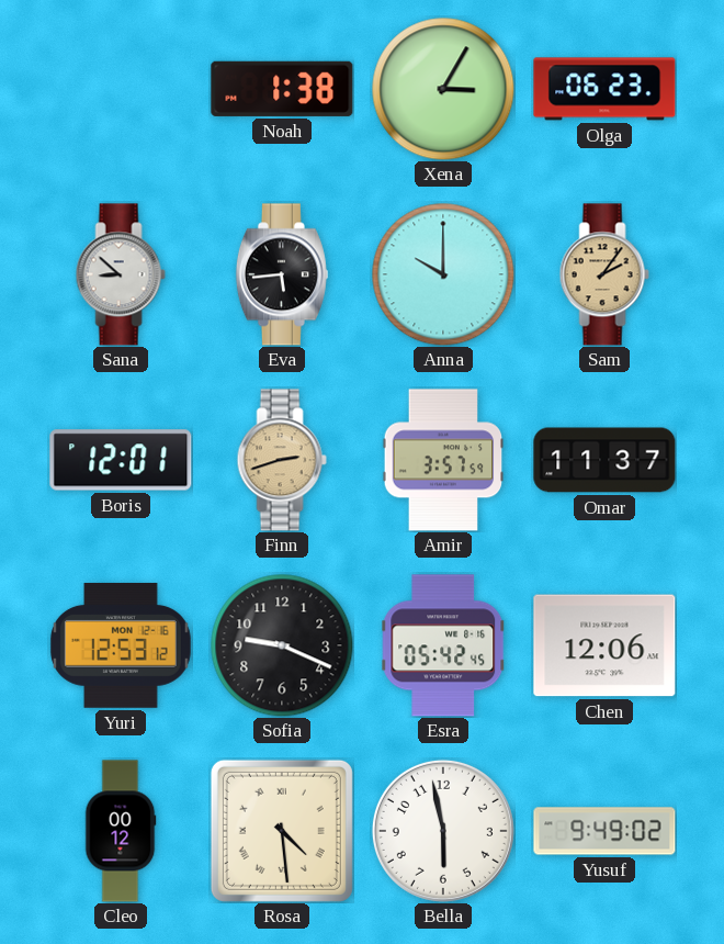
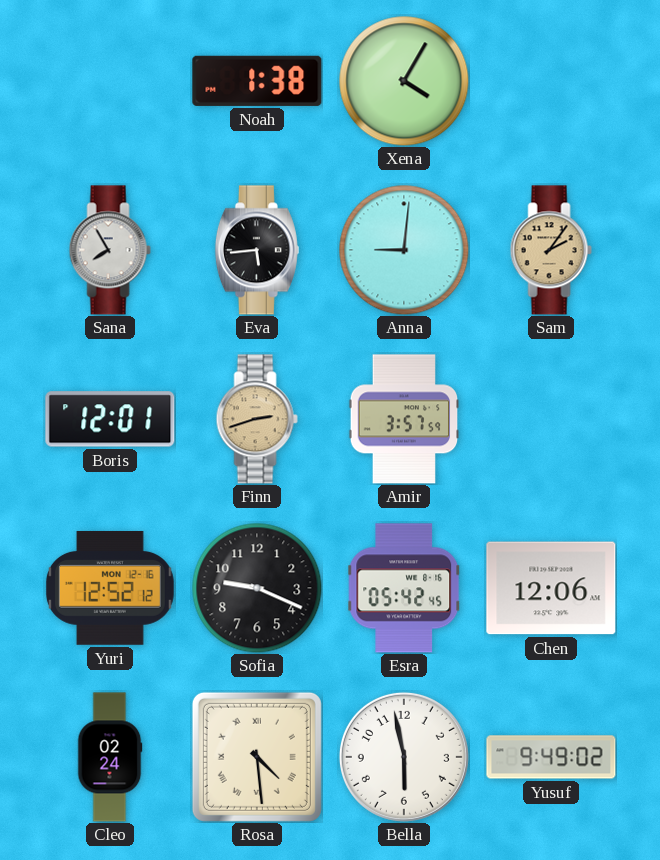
Xena: 3:05 -> 4:05 (404, 81)
Olga: 06:23 -> none (604, 89)
Sana: 8:52 -> 7:55 (110, 250)
Anna: 10:00 -> 9:01 (404, 250)
Omar: 11:37 -> none (604, 460)
Yuri: 12:53 -> 12:52 (110, 588)
Cleo: 00:12 -> 02:24 (110, 757)
